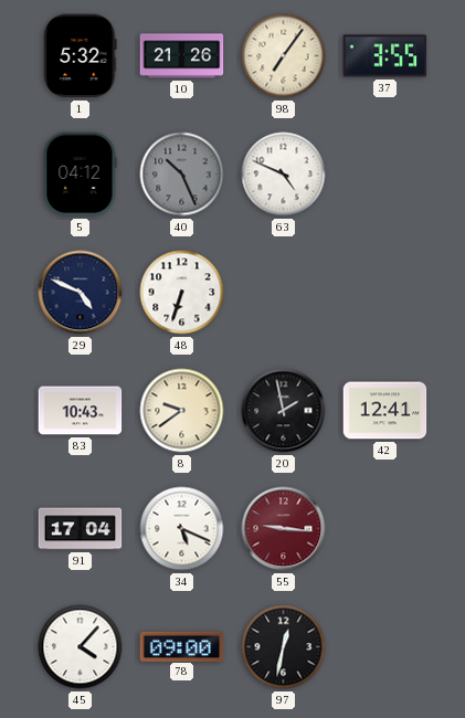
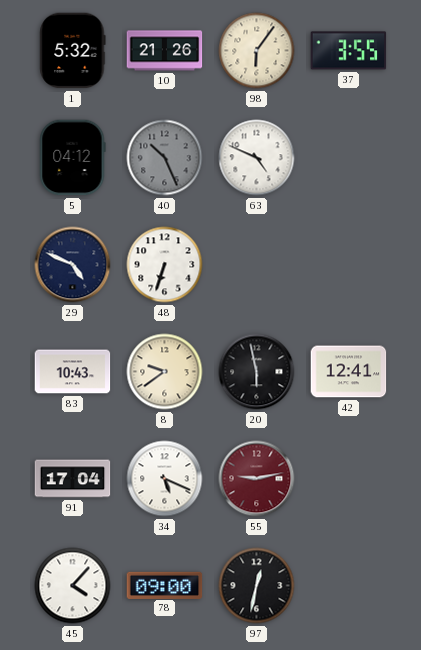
98: 7:06 -> 6:06 (257, 51)
20: 1:58 -> 5:58 (257, 372)
55: 9:16 -> 9:13 (257, 479)
